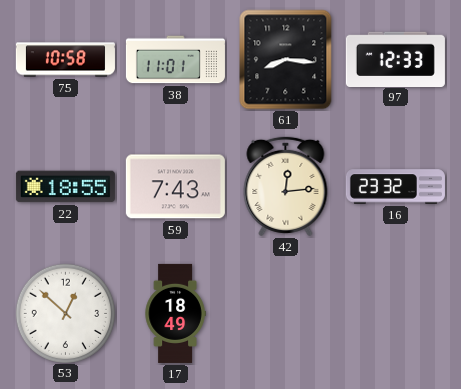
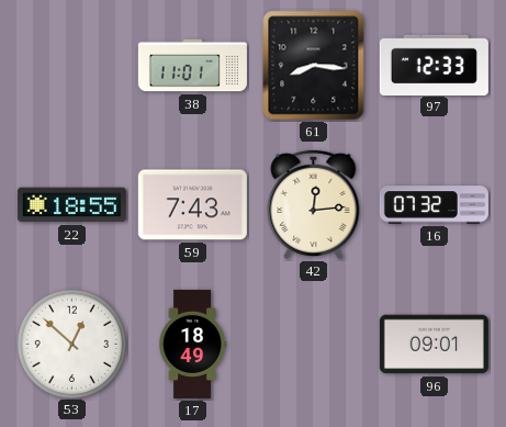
75: 10:58 -> none (65, 60)
16: 23:32 -> 07:32 (434, 205)
96: none -> 09:01 (434, 345)
